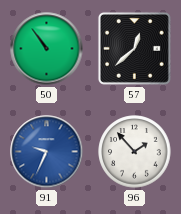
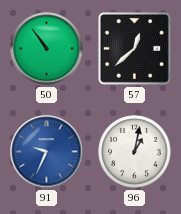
96: 1:53 -> 1:02 (135, 152)
